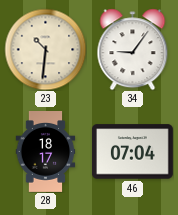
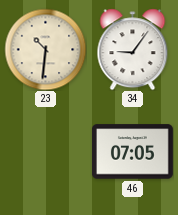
28: 18:17 -> none (46, 152)
46: 07:04 -> 07:05 (132, 152)
